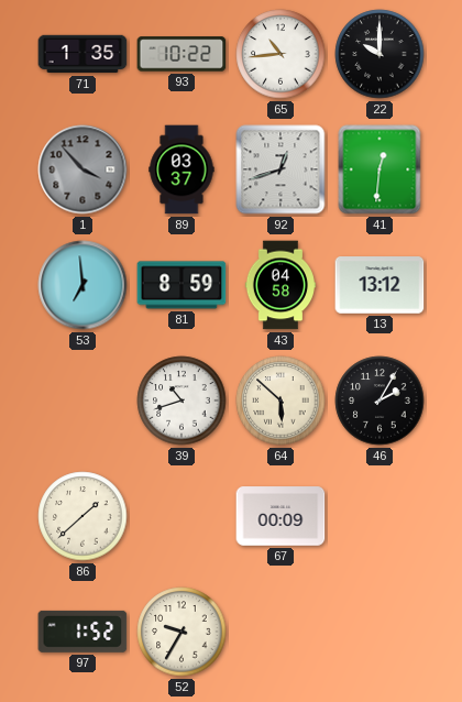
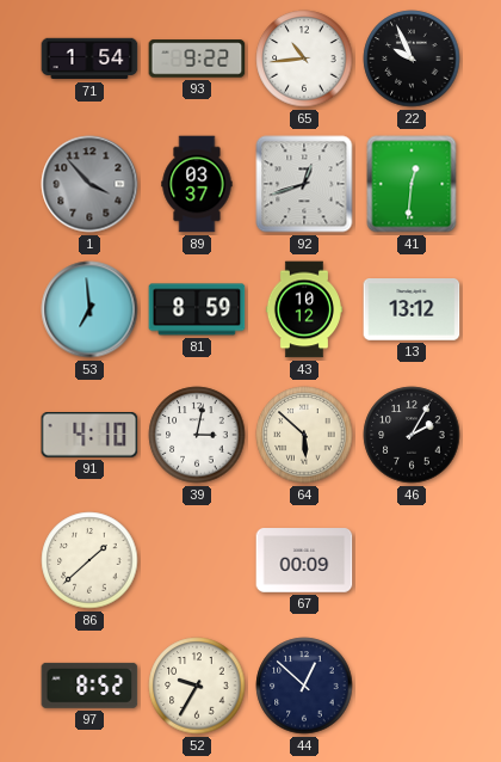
71: 1:35 -> 1:54 (89, 59)
93: 10:22 -> 9:22 (197, 59)
22: 10:00 -> 9:56 (412, 59)
43: 04:58 -> 10:12 (304, 309)
91: none -> 4:10 (89, 436)
39: 10:42 -> 3:02 (197, 435)
97: 1:52 -> 8:52 (89, 686)
44: none -> 12:52 (304, 686)
